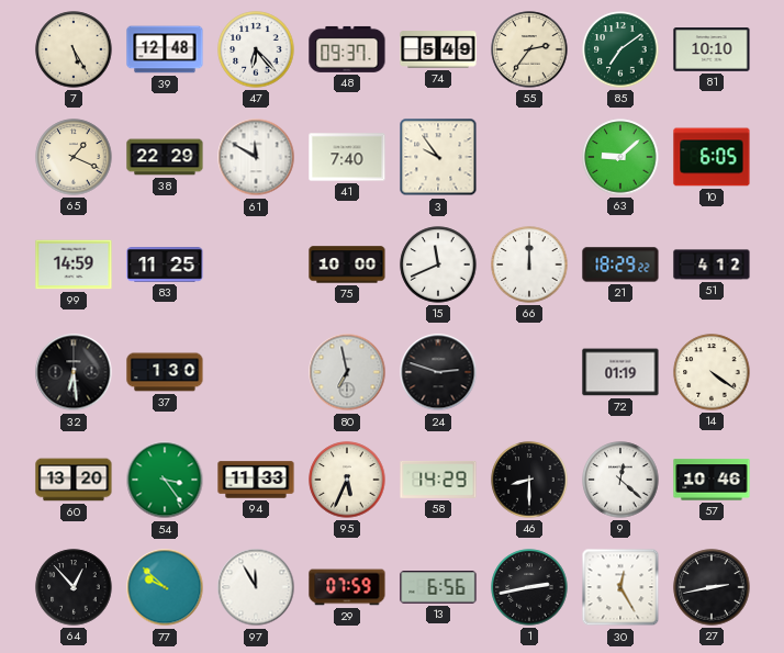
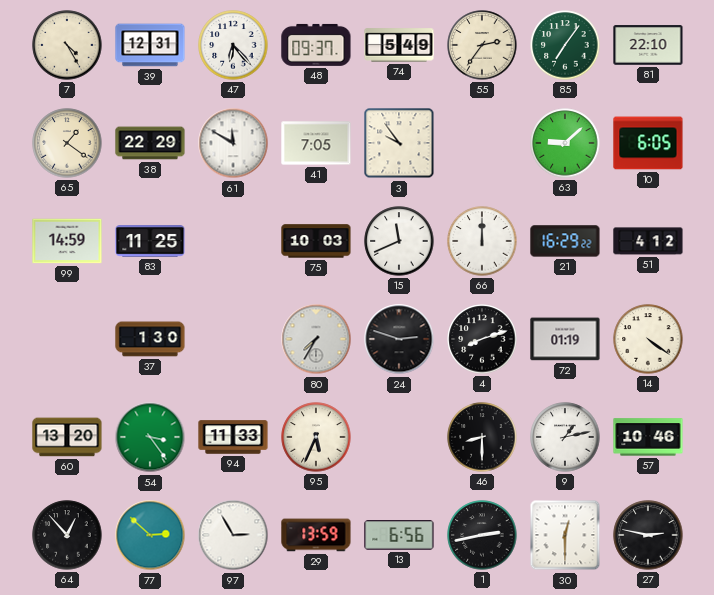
7: 5:25 -> 4:25 (67, 45)
39: 12:48 -> 12:31 (150, 45)
85: 7:09 -> 7:06 (565, 45)
81: 10:10 -> 22:10 (648, 45)
65: 1:19 -> 1:21 (67, 143)
41: 7:40 -> 7:05 (316, 143)
75: 10:00 -> 10:03 (316, 241)
21: 18:29 -> 16:29 (565, 241)
32: 6:29 -> none (74, 372)
80: 6:58 -> 7:35 (316, 339)
4: none -> 8:12 (482, 339)
58: 14:29 -> none (438, 480)
9: 12:22 -> 1:13 (565, 437)
77: 9:52 -> 2:52 (150, 535)
97: 11:55 -> 2:55 (233, 535)
29: 07:59 -> 13:59 (316, 535)
30: 12:25 -> 12:30 (565, 535)
27: 2:43 -> 2:47 (648, 535)
